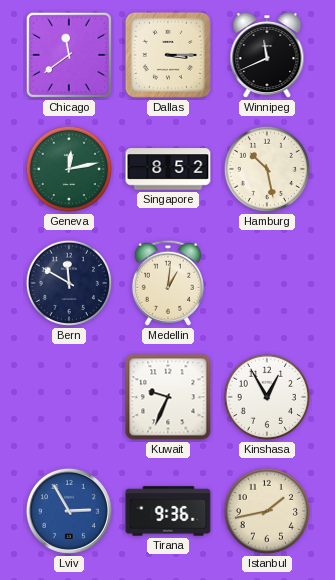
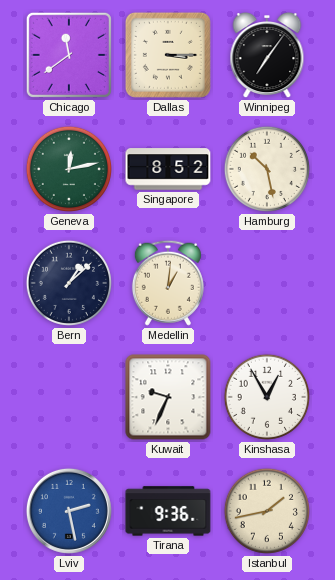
Winnipeg: 11:41 -> 7:06 (267, 56)
Bern: 11:50 -> 1:08 (69, 283)
Lviv: 2:55 -> 2:28 (69, 511)
